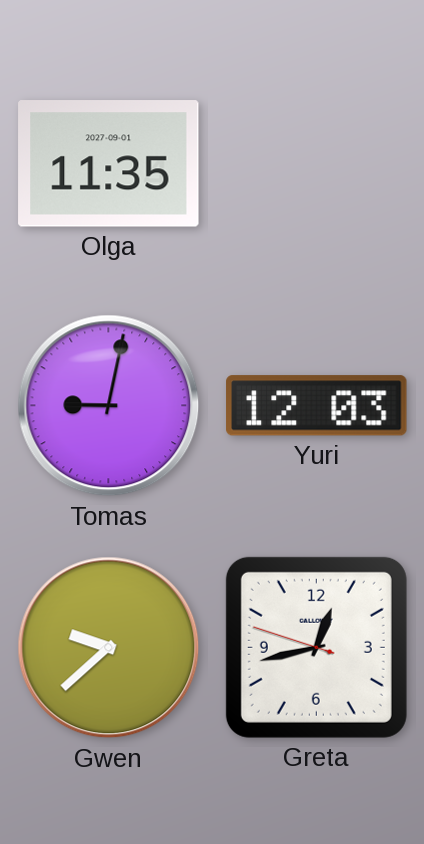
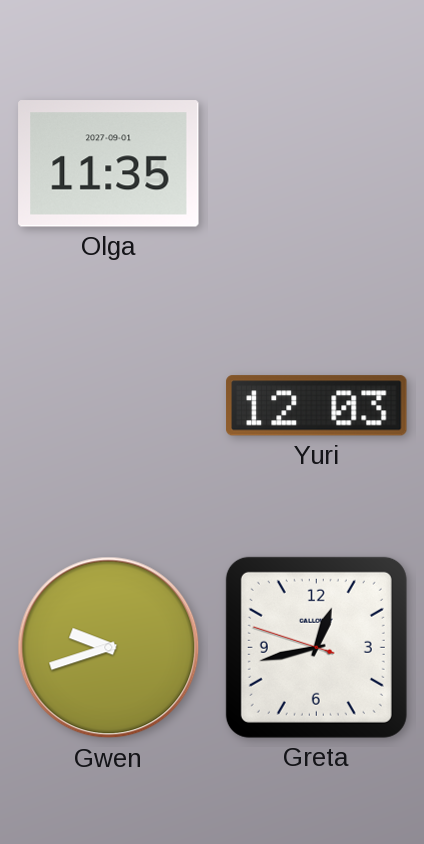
Tomas: 9:02 -> none (109, 406)
Gwen: 9:38 -> 9:42 (109, 648)
